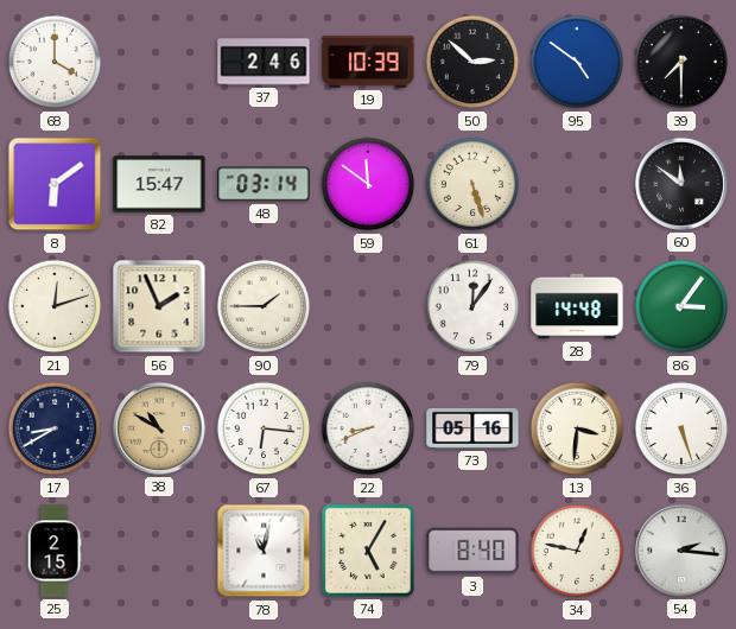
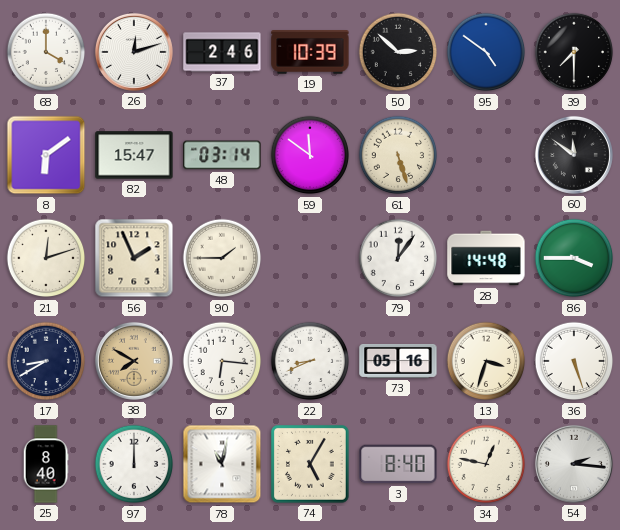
26: none -> 12:12 (134, 52)
86: 3:06 -> 3:45 (574, 258)
38: 10:50 -> 7:50 (134, 361)
13: 3:31 -> 3:33 (486, 361)
25: 2:15 -> 8:40 (46, 464)
97: none -> 12:00 (134, 464)
